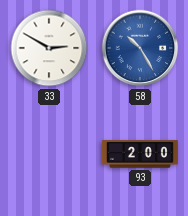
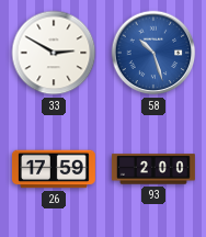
58: 10:25 -> 10:27 (153, 53)
26: none -> 17:59 (54, 169)
